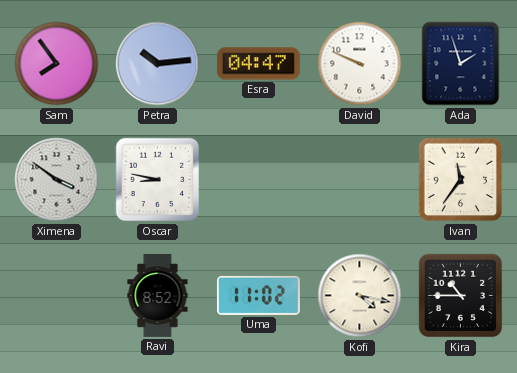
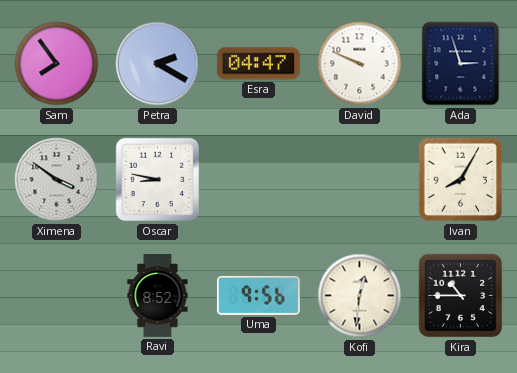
Petra: 10:14 -> 2:20 (158, 64)
Ada: 1:57 -> 2:57 (461, 64)
Ivan: 11:36 -> 8:05 (461, 180)
Uma: 11:02 -> 9:56 (258, 295)
Kofi: 4:17 -> 12:31 (360, 296)
